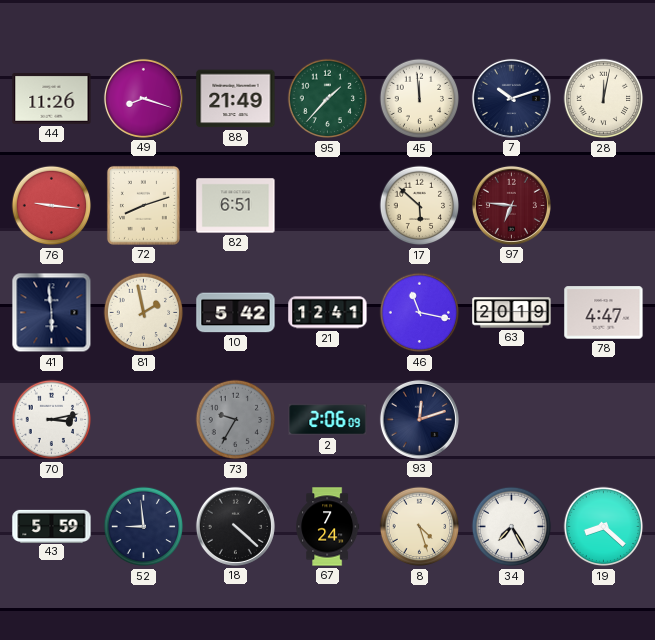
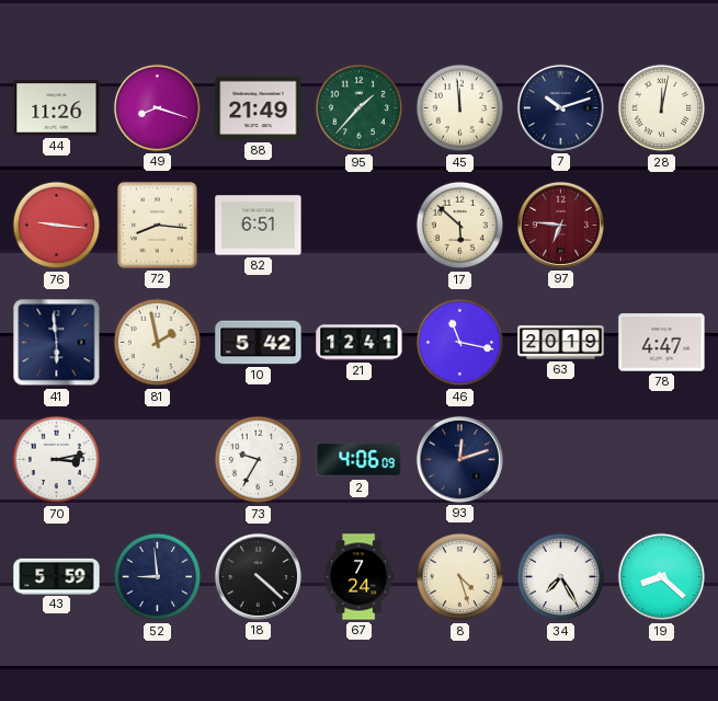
72: 8:12 -> 8:16 (157, 225)
73 dial: grey -> white (259, 460)
2: 2:06 -> 4:06 (360, 460)
